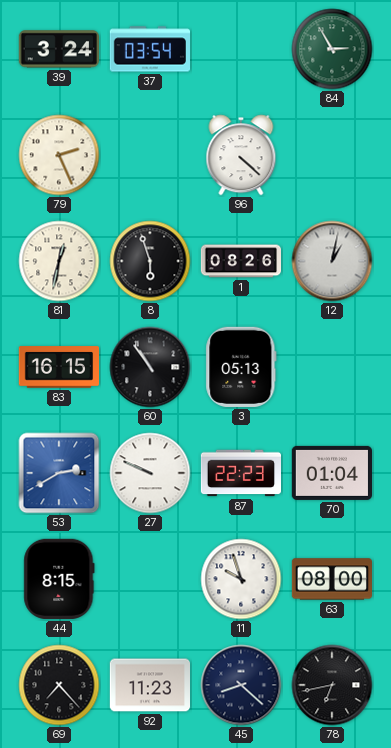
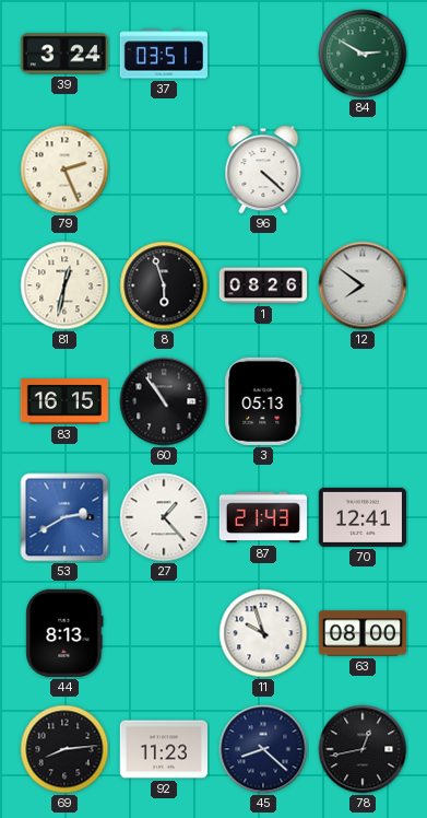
37: 03:54 -> 03:51 (163, 54)
84: 2:55 -> 2:50 (363, 54)
12: 1:02 -> 7:51 (363, 285)
27: 9:49 -> 1:23 (164, 517)
87: 22:23 -> 21:43 (263, 517)
70: 01:04 -> 12:41 (361, 517)
44: 8:15 -> 8:13 (64, 633)
69: 7:23 -> 8:14 (64, 749)
78: 6:43 -> 12:43 (363, 749)
